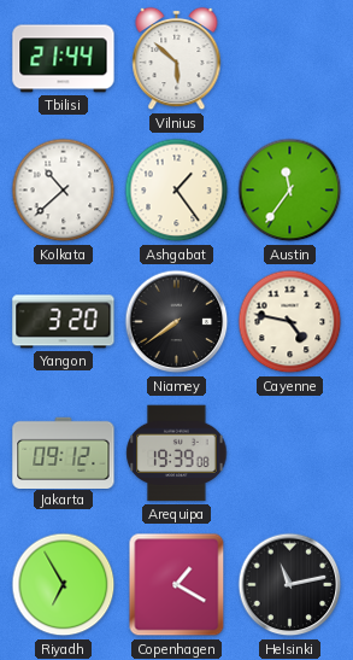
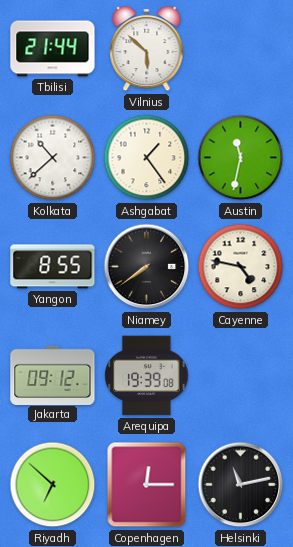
Austin: 11:36 -> 11:32 (241, 158)
Yangon: 3:20 -> 8:55 (53, 267)
Riyadh: 6:55 -> 6:52 (53, 485)
Copenhagen: 1:20 -> 12:15 (147, 485)
